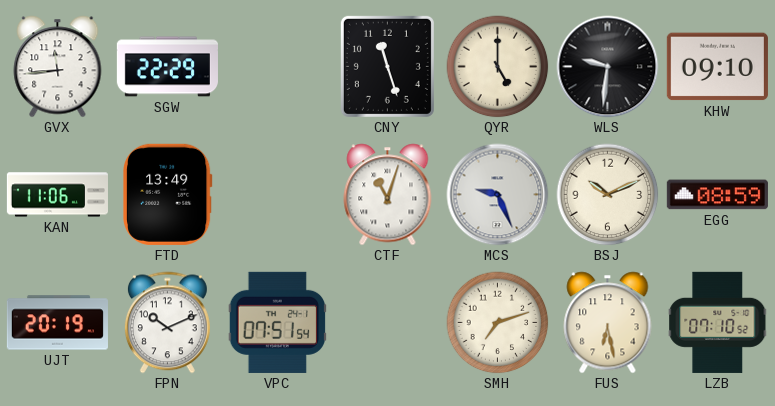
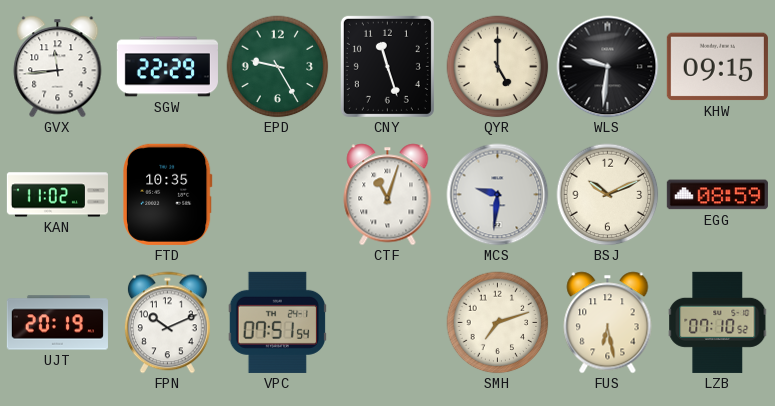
EPD: none -> 9:25 (278, 67)
KHW: 09:10 -> 09:15 (717, 67)
KAN: 11:06 -> 11:02 (57, 195)
FTD: 13:49 -> 10:35 (168, 194)
MCS: 9:26 -> 9:31 (498, 195)
